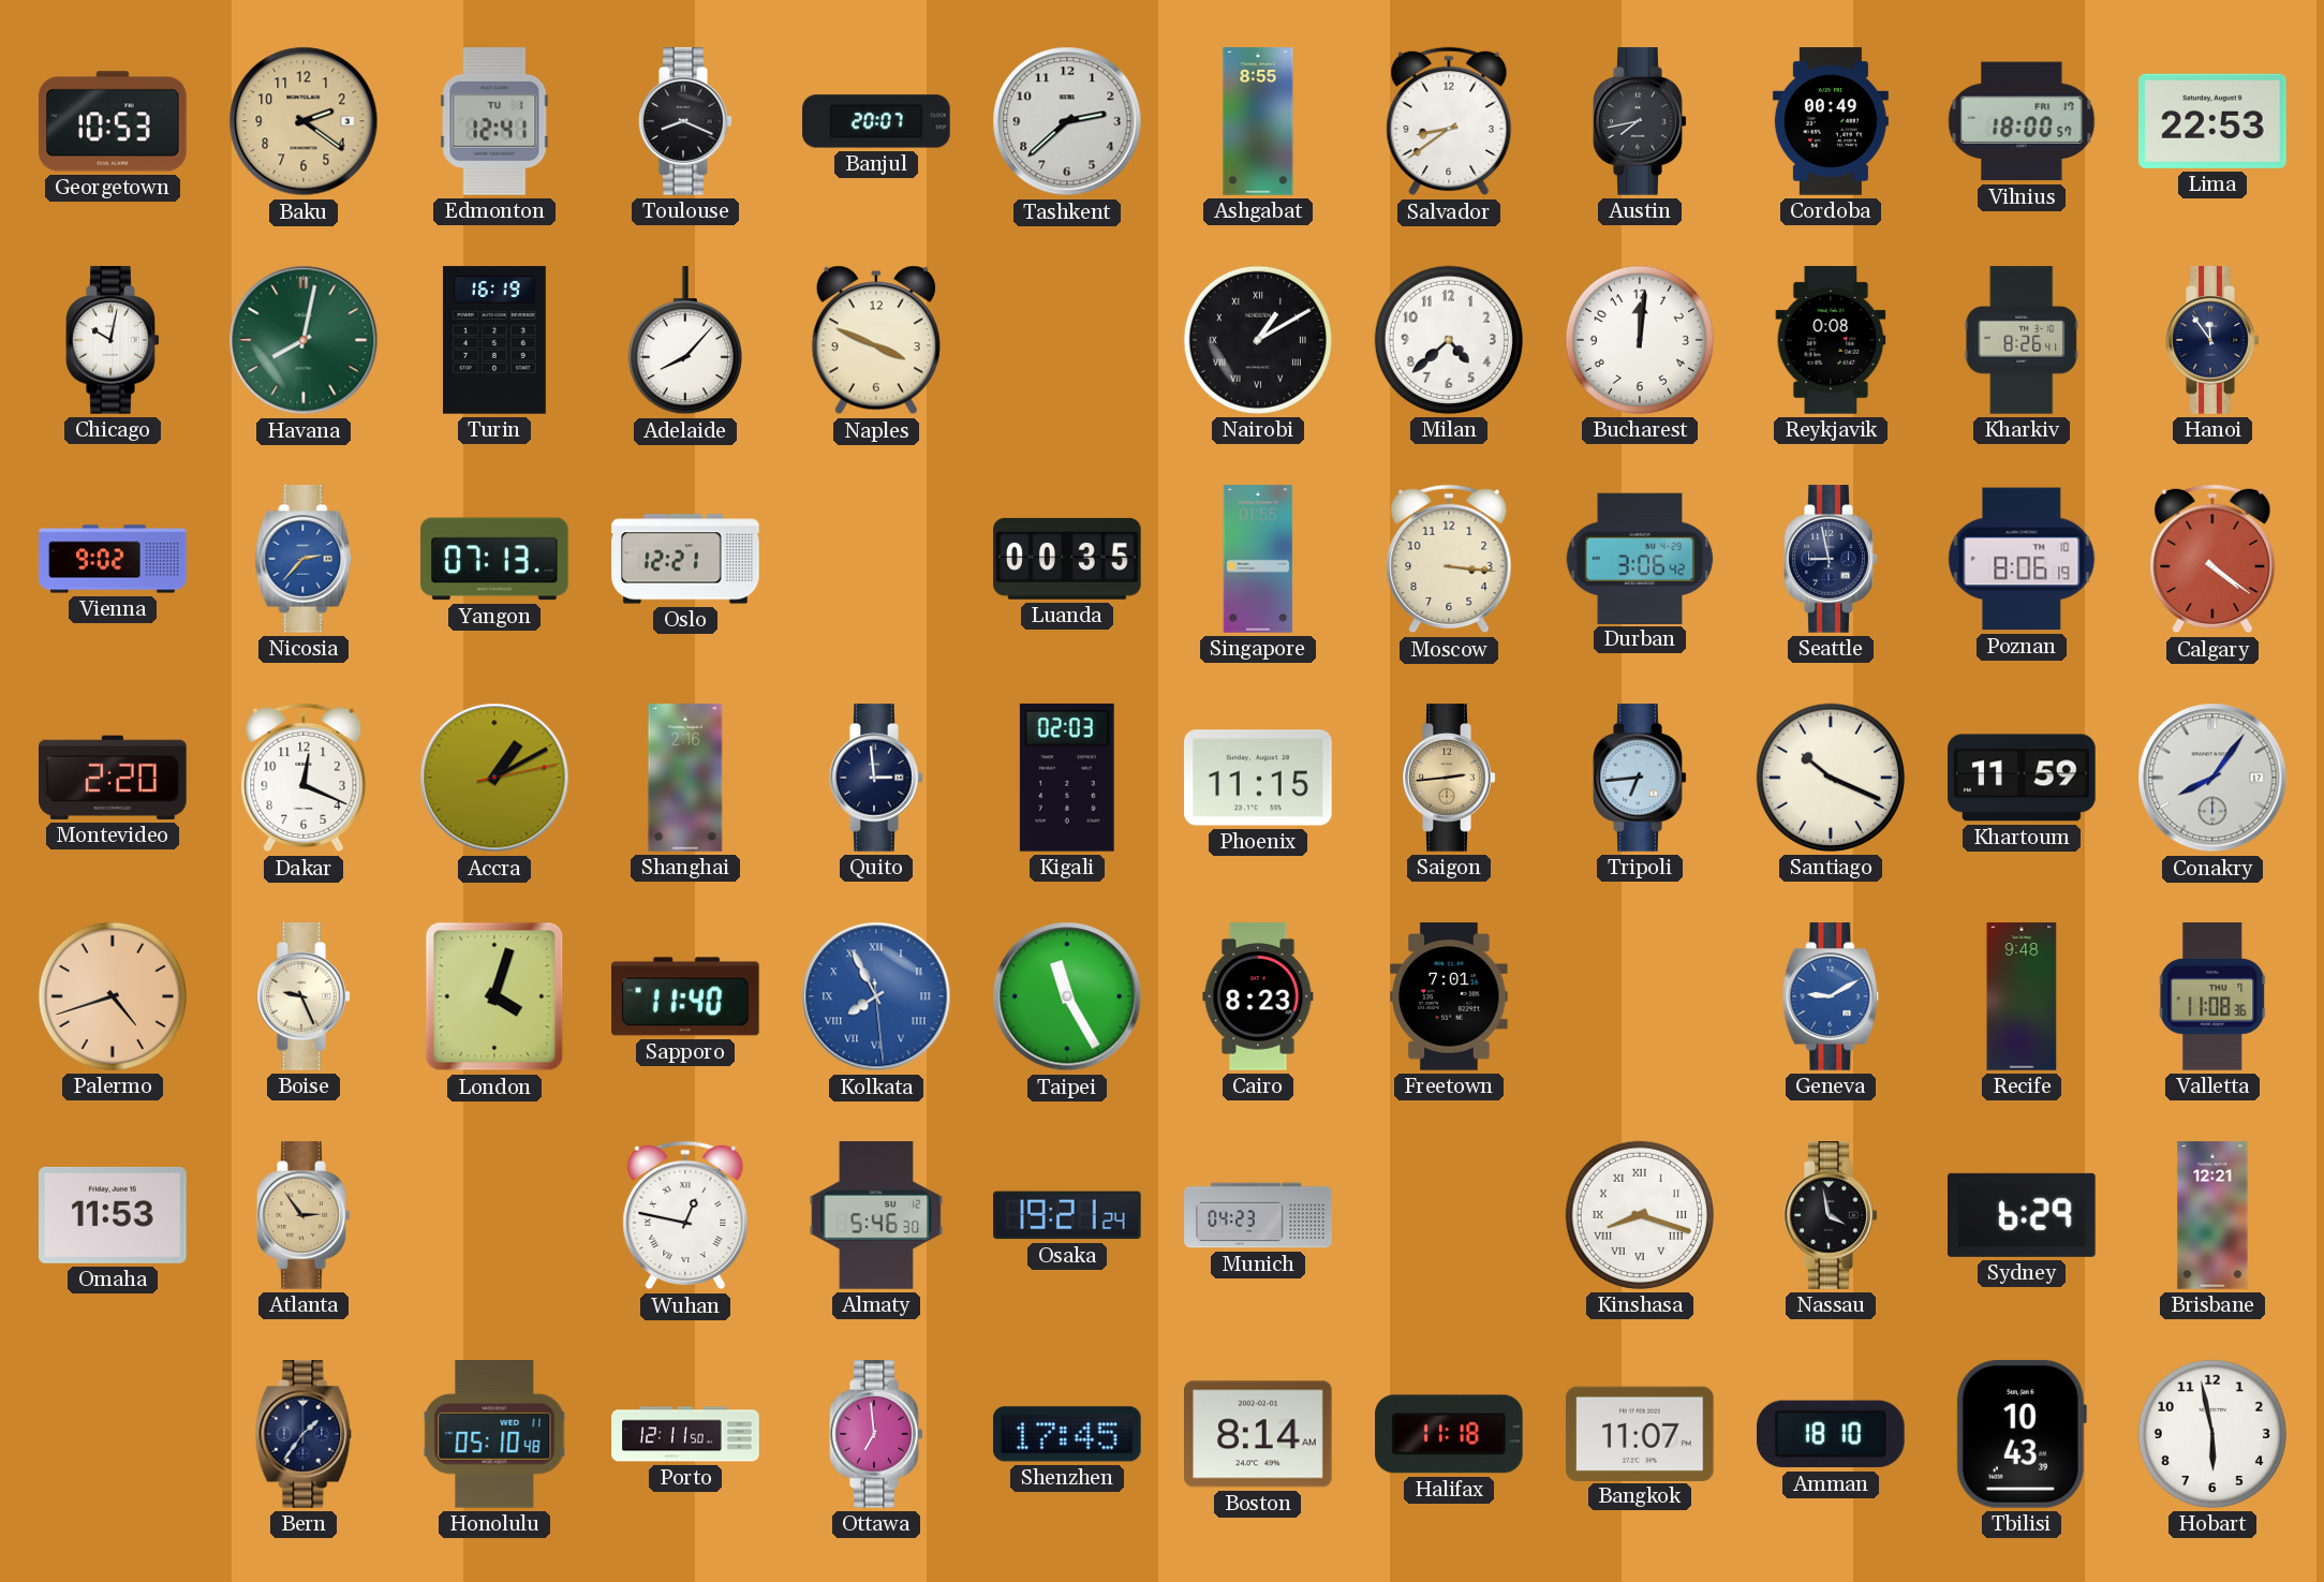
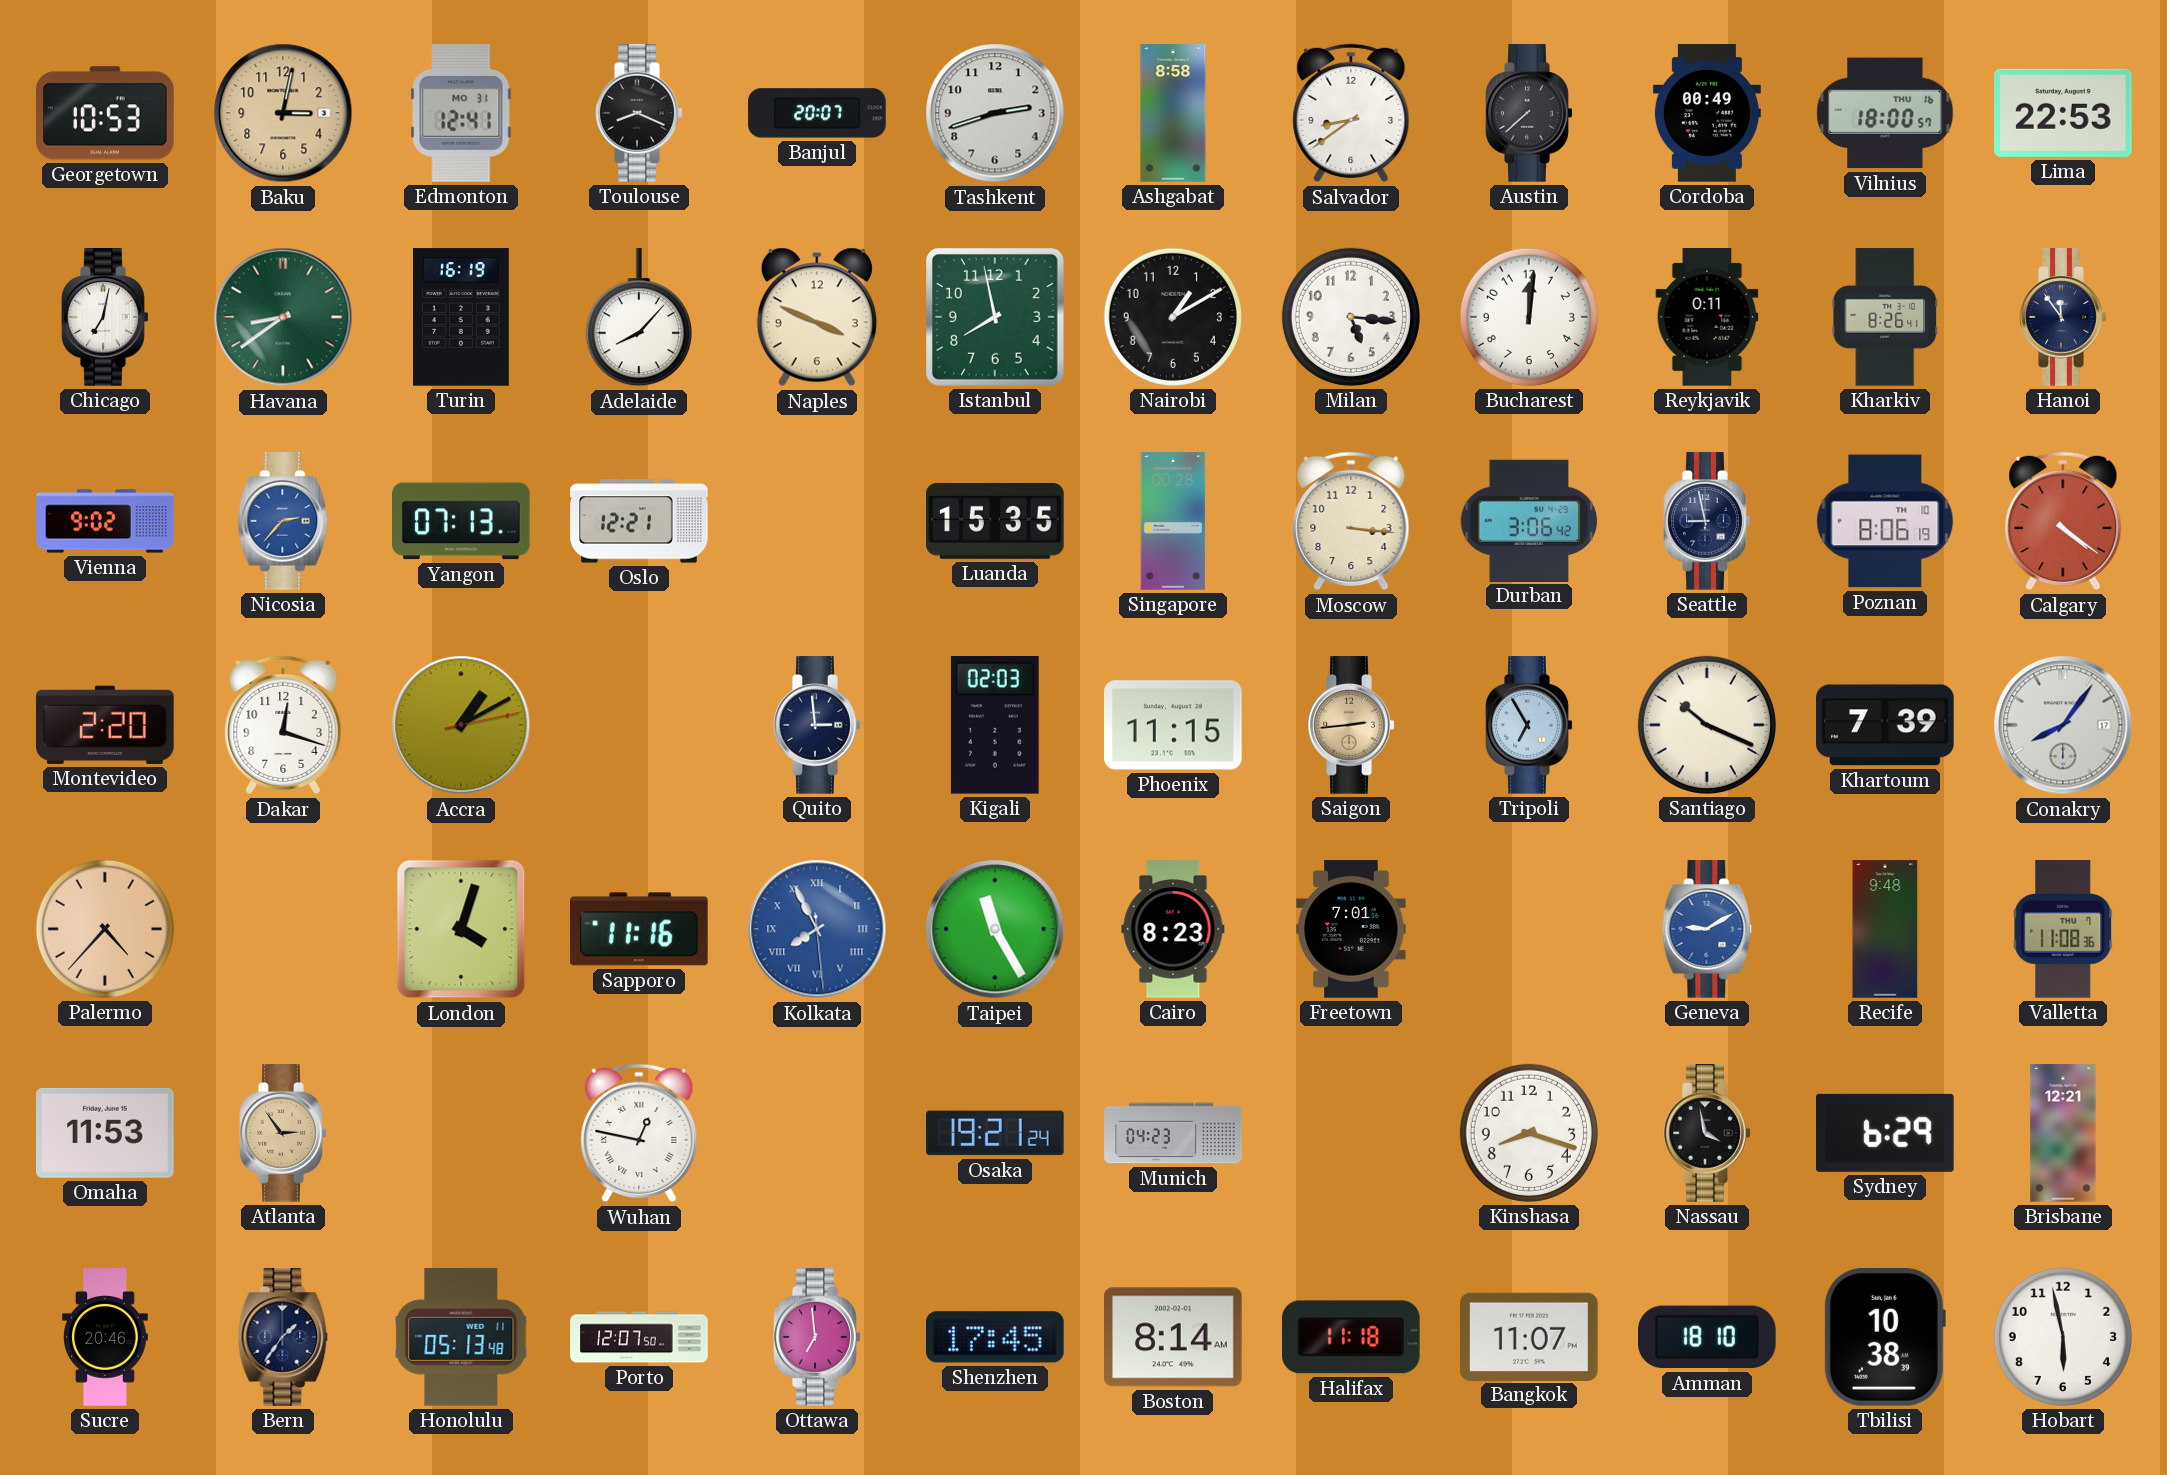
Baku: 2:21 -> 3:02 (283, 113)
Edmonton date: TU 1 -> MO 31 (461, 113)
Tashkent: 2:38 -> 2:42 (995, 113)
Ashgabat: 8:55 -> 8:58 (1173, 113)
Austin: 7:43 -> 7:38 (1529, 113)
Vilnius date: FRI 17 -> THU 16 (1885, 113)
Chicago: 10:02 -> 7:02 (105, 317)
Havana: 8:02 -> 8:39 (283, 317)
Istanbul: none -> 7:58 (996, 318)
Nairobi numerals: Roman -> Arabic (1173, 317)
Milan: 4:38 -> 5:16 (1351, 317)
Reykjavik: 0:08 -> 0:11 (1707, 317)
Luanda: 00:35 -> 15:35 (995, 521)
Singapore: 01:55 -> 00:28 (1173, 521)
Dakar: 12:19 -> 12:18 (283, 725)
Shanghai: 2:16 -> none (685, 778)
Tripoli: 6:44 -> 6:55 (1529, 725)
Khartoum: 11:59 -> 7:39 (1885, 725)
Palermo: 4:42 -> 4:37 (105, 929)
Boise: 9:26 -> none (304, 996)
Sapporo: 11:40 -> 11:16 (640, 929)
Almaty: 5:46 -> none (876, 1215)
Kinshasa numerals: Roman -> Arabic (1529, 1133)
Sucre: none -> 20:46 (106, 1337)
Honolulu: 05:10 -> 05:13 (461, 1338)
Porto: 12:11 -> 12:07 (639, 1337)
Tbilisi: 10:43 -> 10:38 (1885, 1337)
